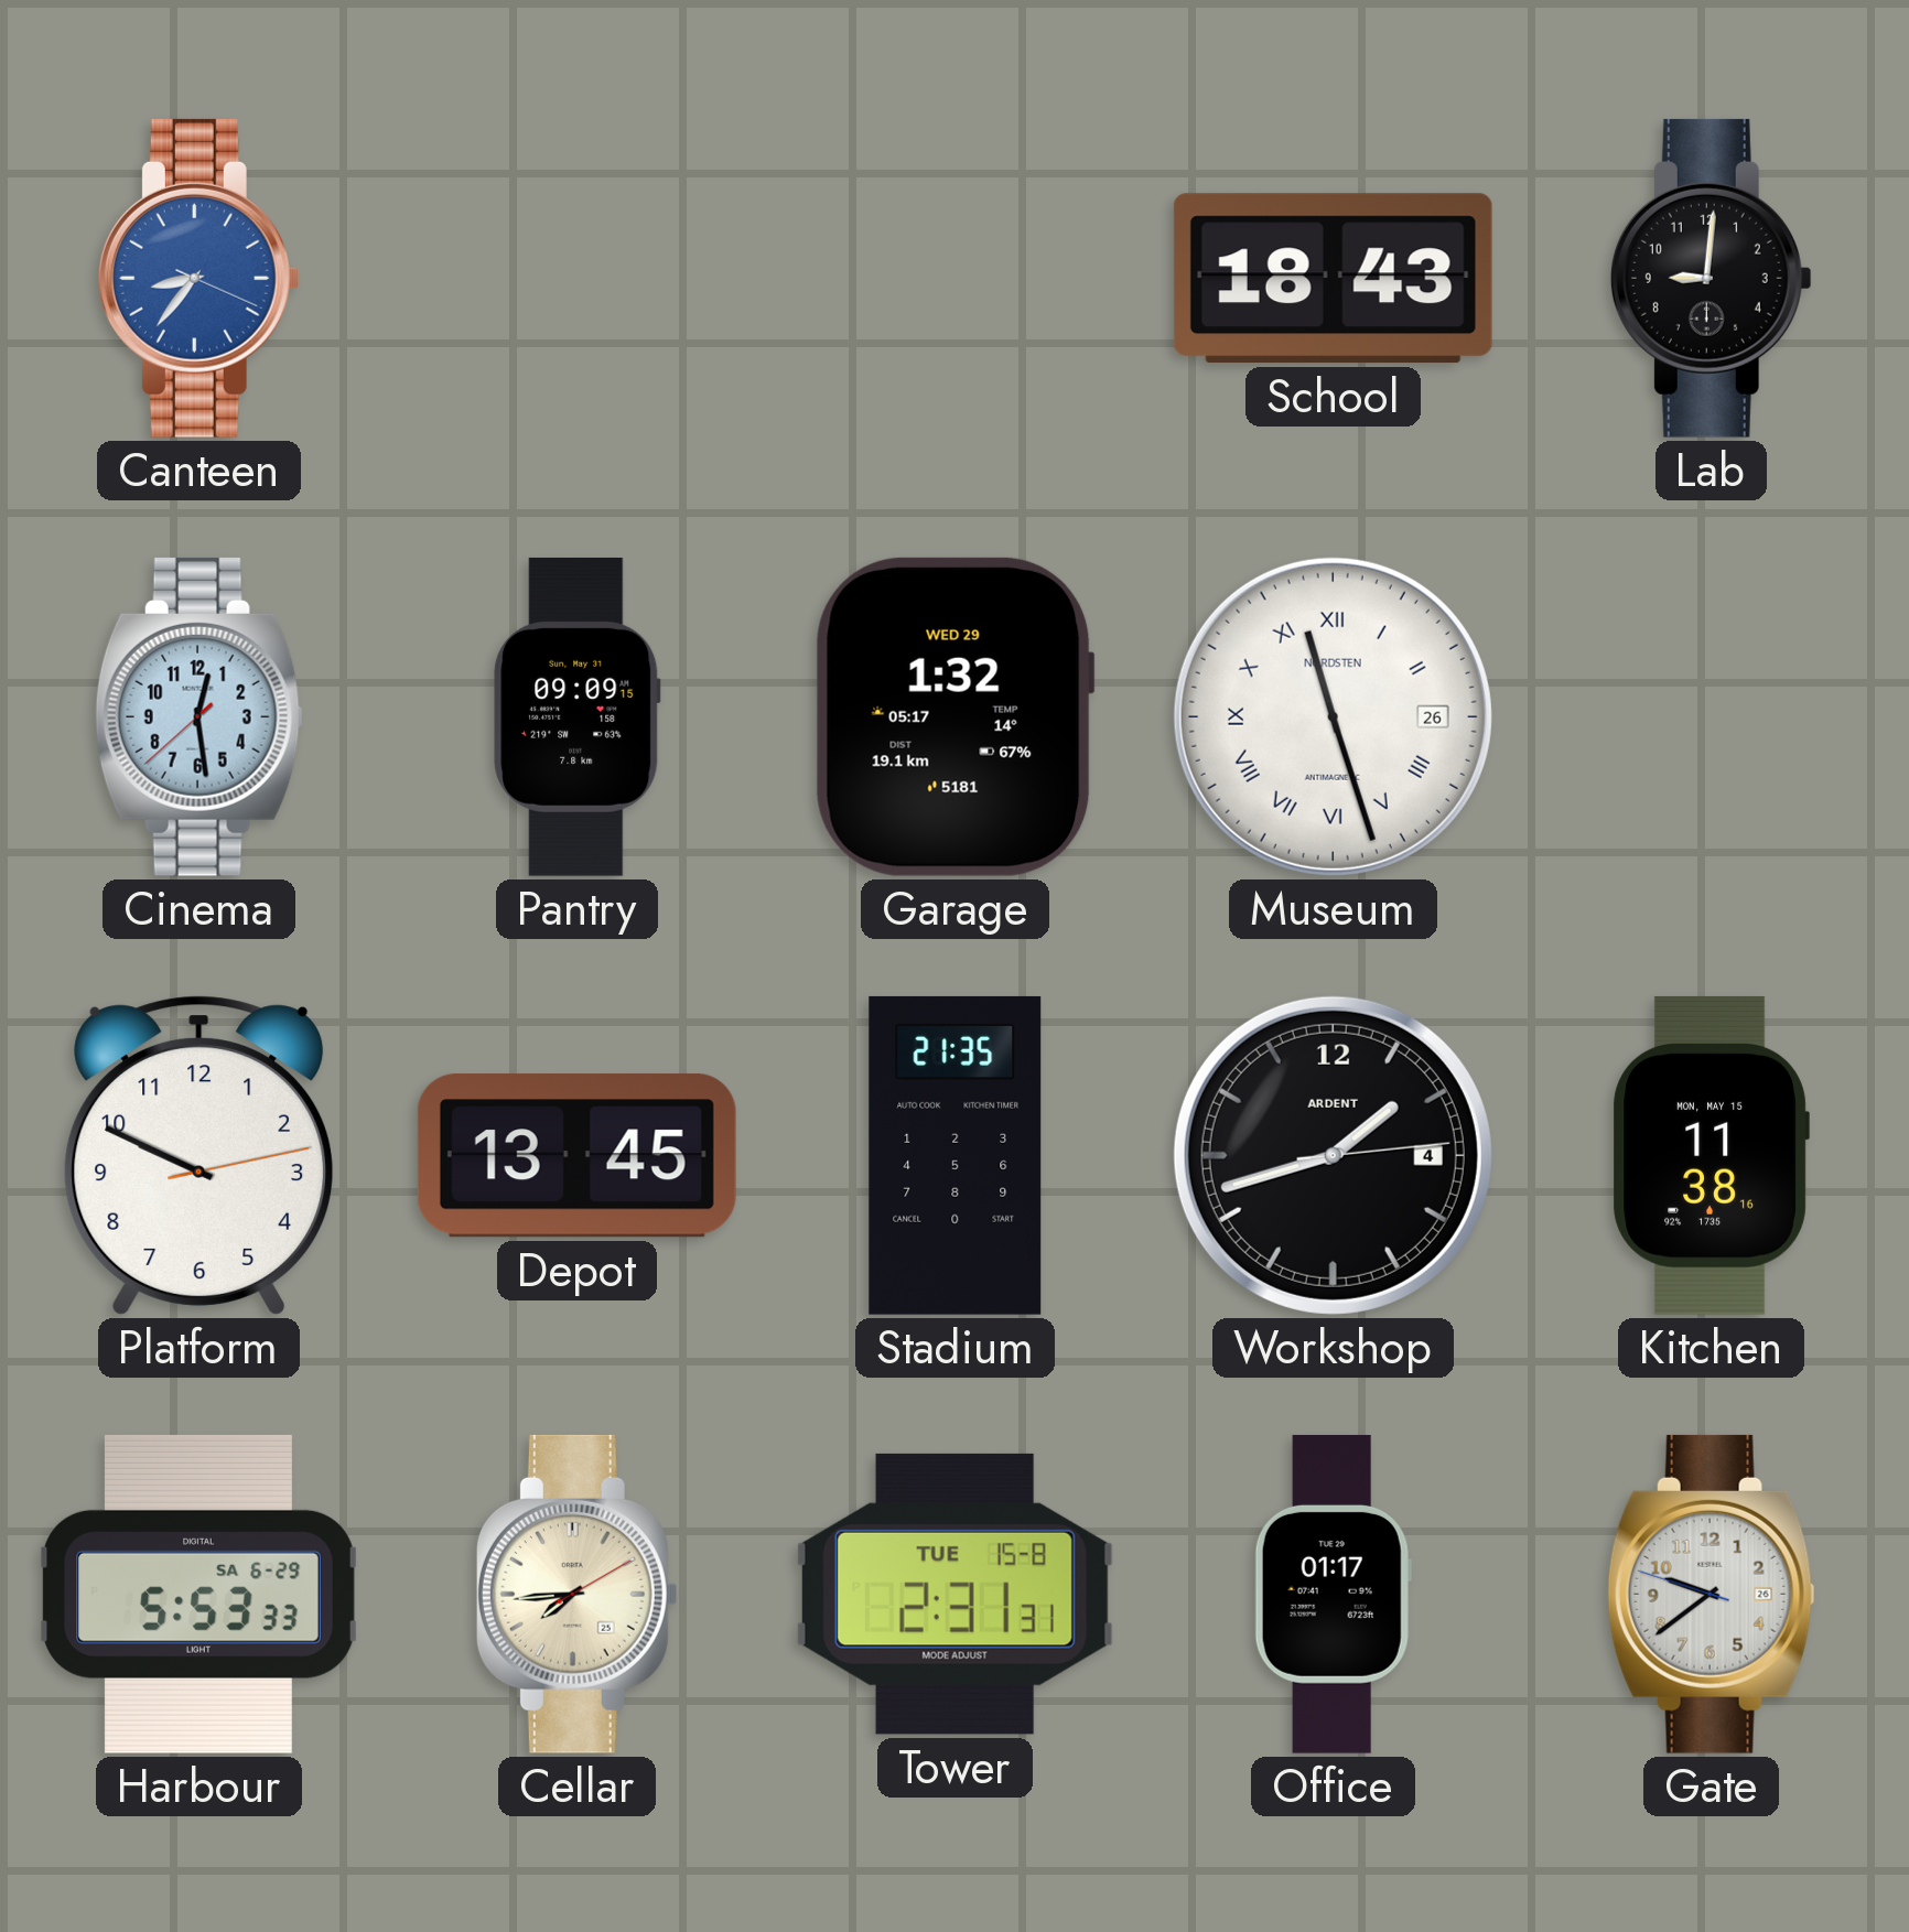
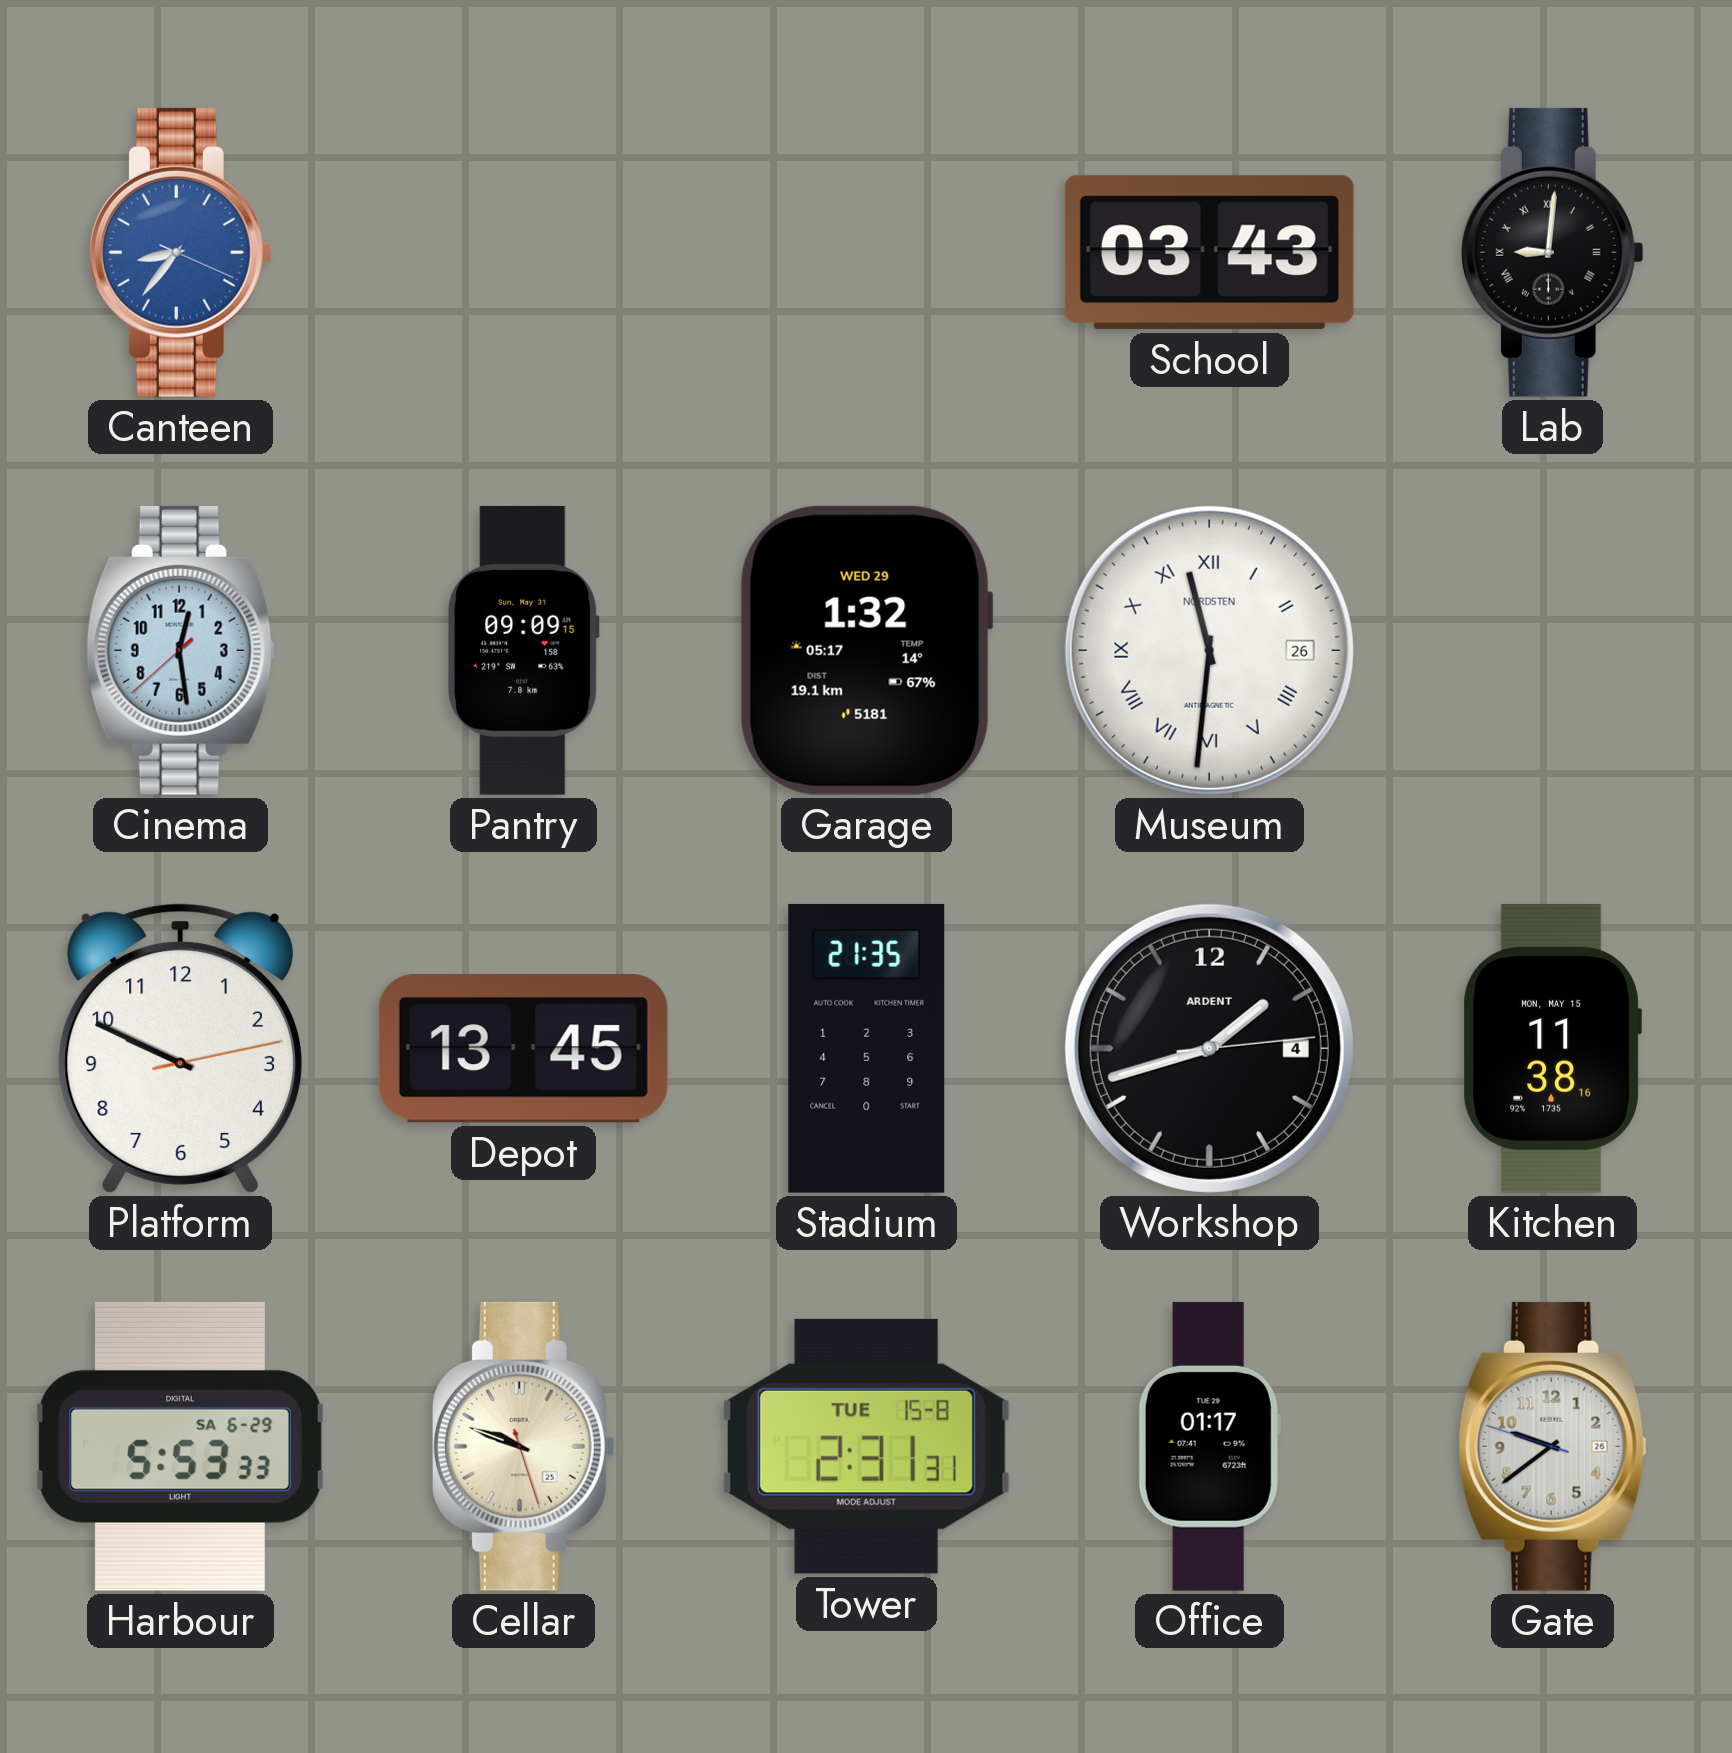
School: 18:43 -> 03:43 (1209, 253)
Lab numerals: Arabic -> Roman (1552, 252)
Museum: 11:27 -> 11:31 (1209, 650)
Cellar: 7:44 -> 9:48 (523, 1446)
